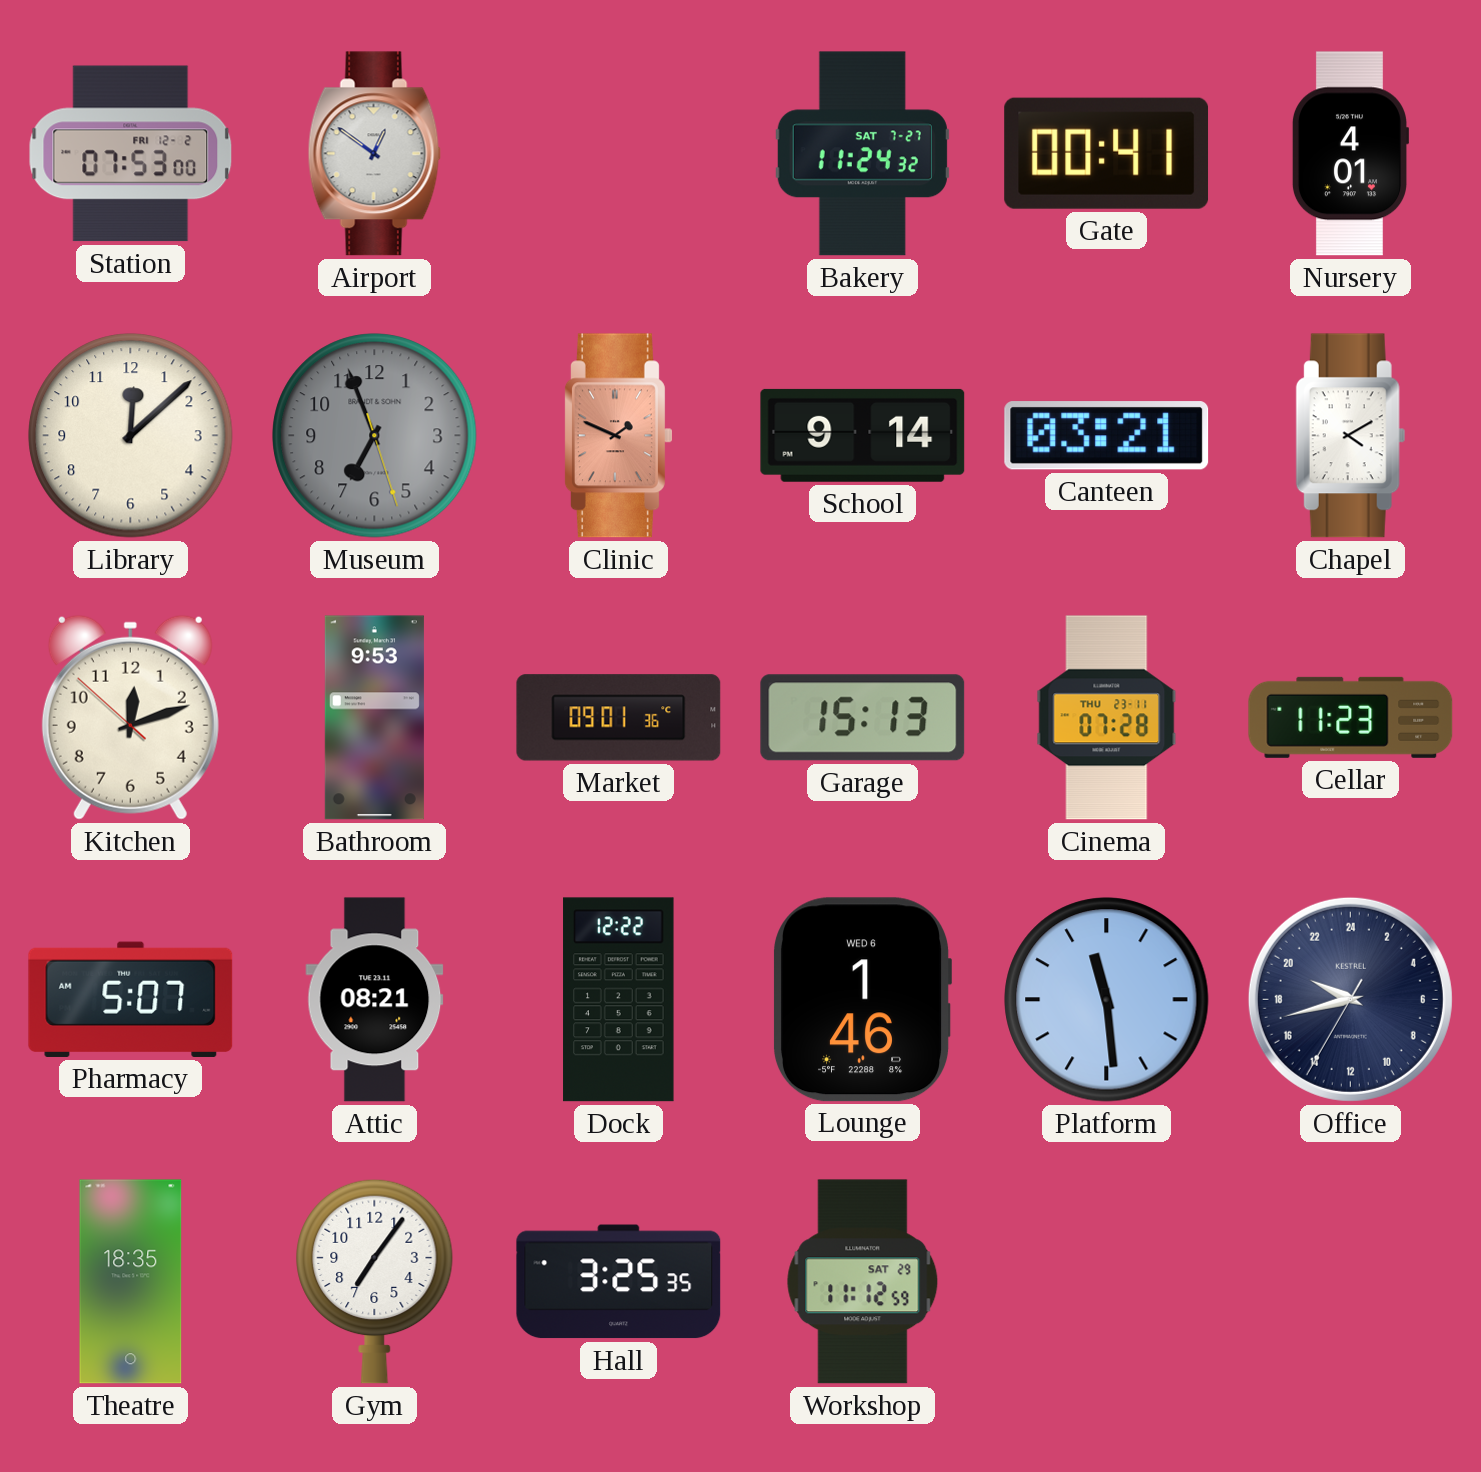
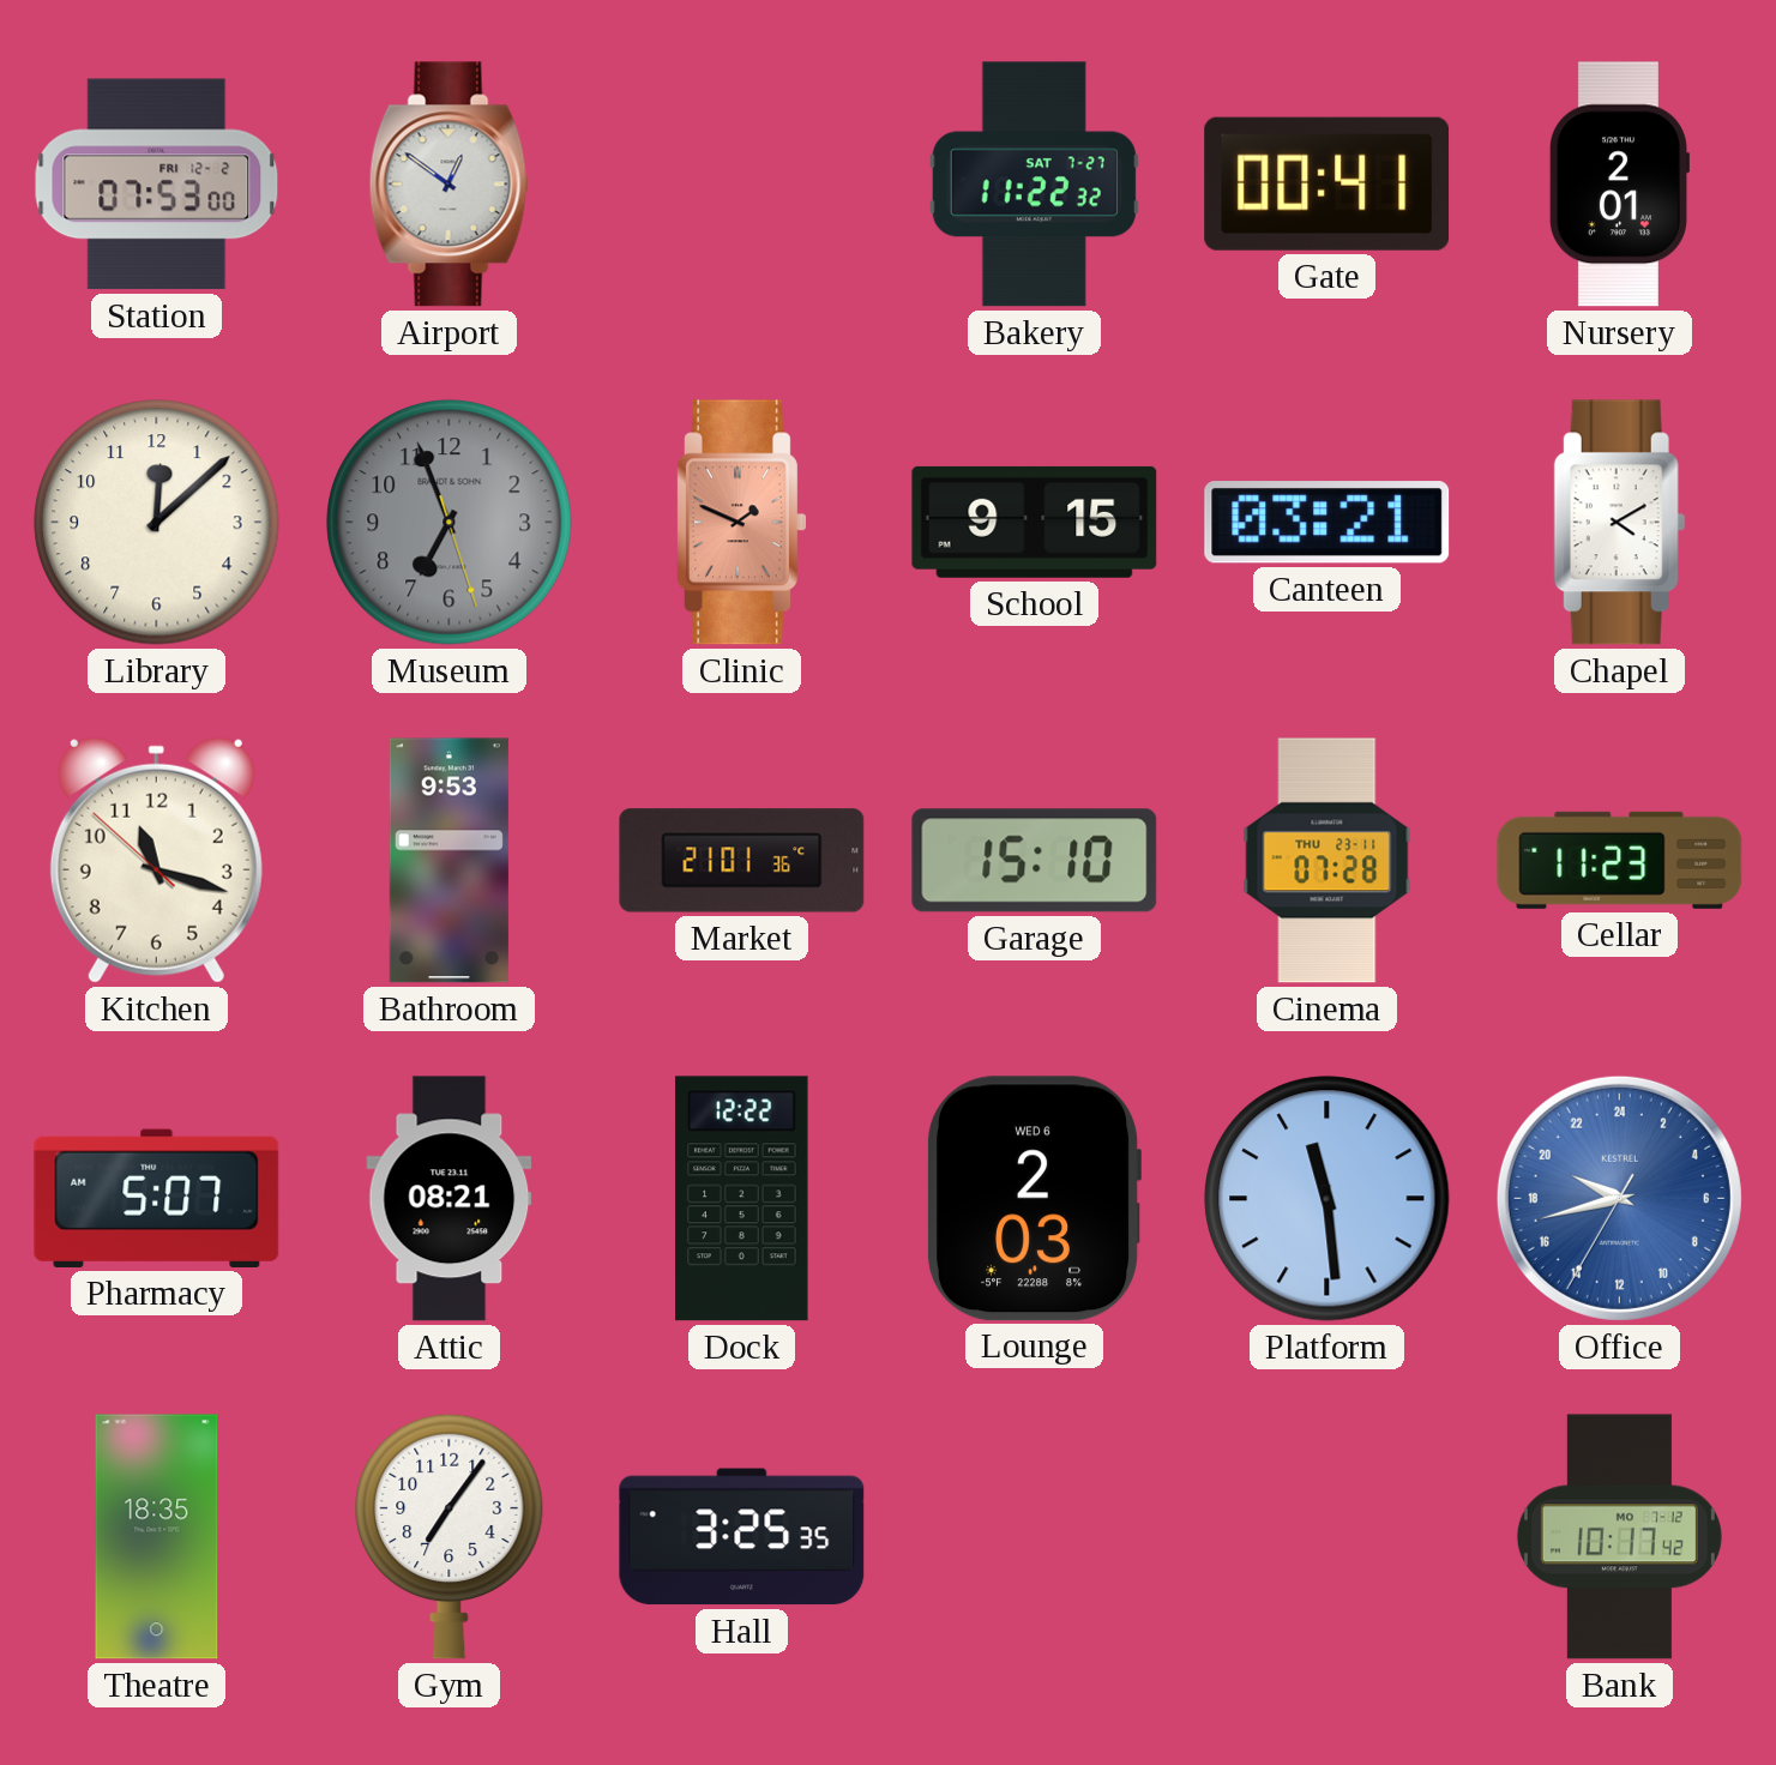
Bakery: 11:24 -> 11:22 (1034, 185)
Nursery: 4:01 -> 2:01 (1618, 185)
School: 9:14 -> 9:15 (1035, 522)
Kitchen: 12:11 -> 11:17 (156, 860)
Market: 09:01 -> 21:01 (742, 861)
Garage: 15:13 -> 15:10 (1035, 861)
Lounge: 1:46 -> 2:03 (1034, 1199)
Office dial: navy -> blue (1619, 1198)
Workshop: 11:12 -> none (863, 1282)
Bank: none -> 10:17 (1619, 1537)
